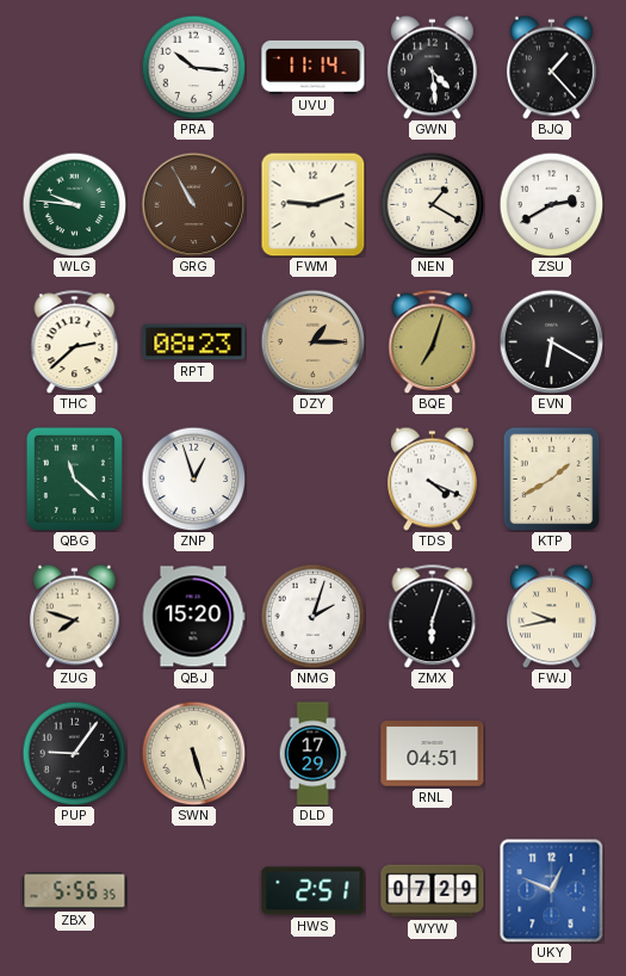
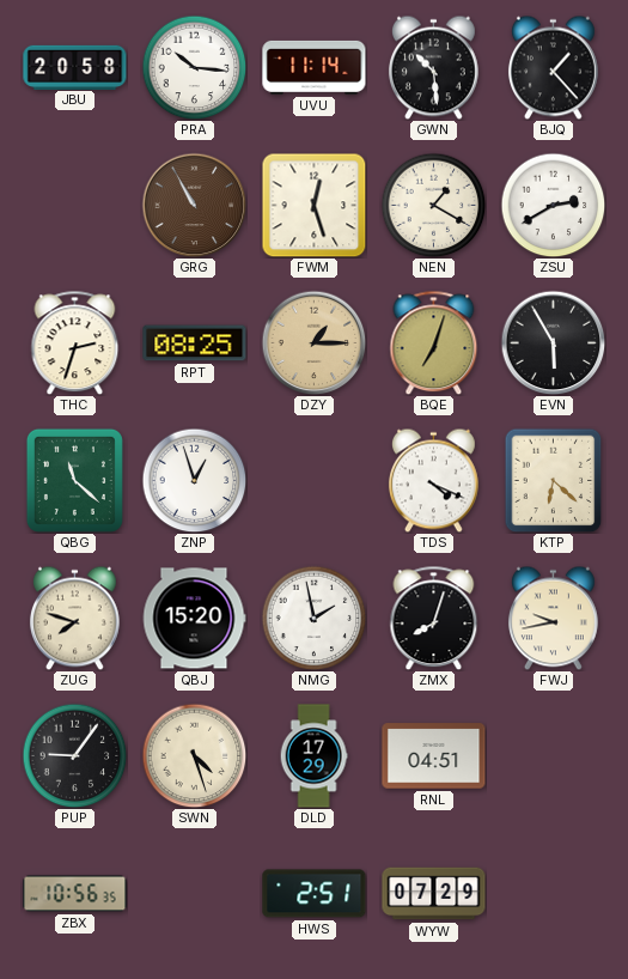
JBU: none -> 20:58 (75, 67)
GWN: 4:29 -> 10:29 (433, 67)
WLG: 9:46 -> none (74, 204)
FWM: 9:12 -> 12:27 (313, 205)
THC: 2:38 -> 2:33 (75, 342)
RPT: 08:23 -> 08:25 (195, 343)
EVN: 6:20 -> 5:55 (553, 342)
KTP: 1:40 -> 6:22 (554, 480)
NMG: 2:03 -> 1:58 (313, 618)
ZMX: 6:03 -> 8:03 (434, 618)
SWN: 5:27 -> 4:27 (194, 755)
ZBX: 5:56 -> 10:56 (75, 894)
UKY: 12:49 -> none (551, 890)
